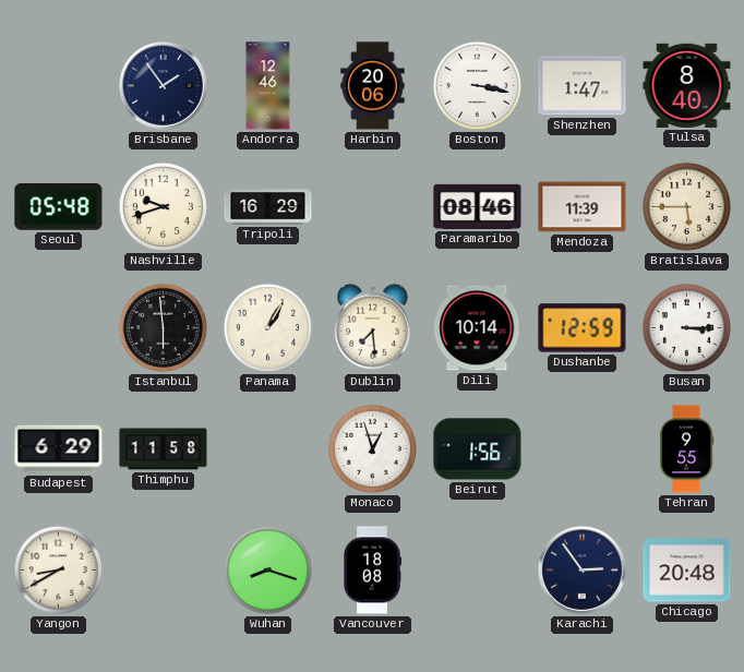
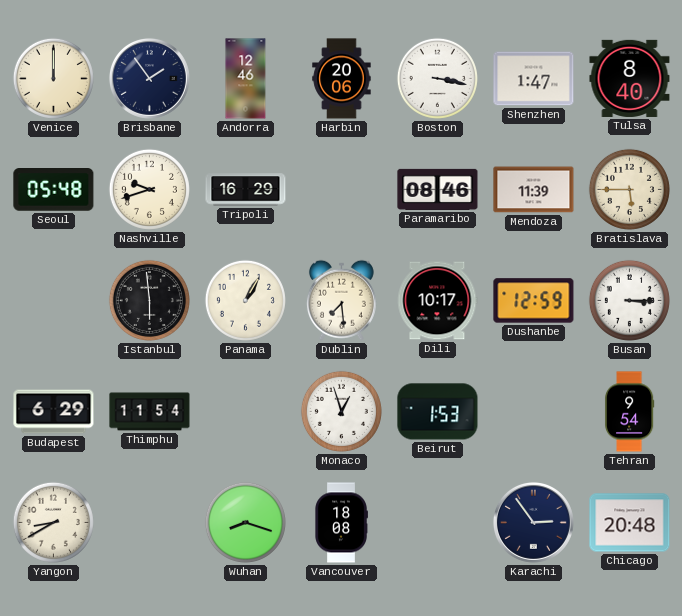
Venice: none -> 12:00 (53, 78)
Dili: 10:14 -> 10:17 (438, 301)
Thimphu: 11:58 -> 11:54 (150, 412)
Beirut: 1:56 -> 1:53 (438, 412)
Tehran: 9:55 -> 9:54 (629, 412)
